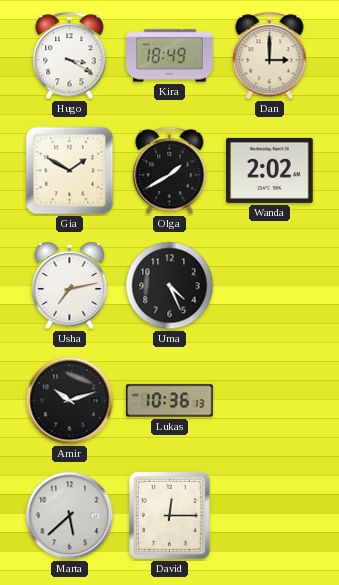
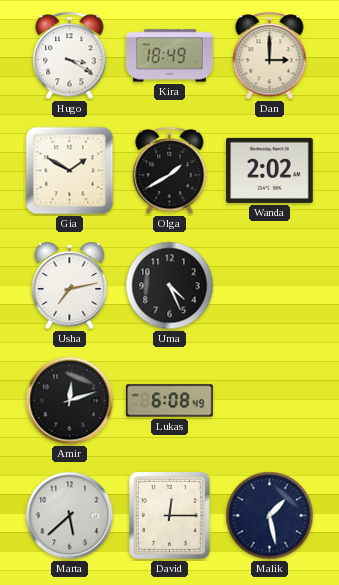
Amir: 10:12 -> 12:12 (70, 401)
Lukas: 10:36 -> 6:08 (170, 401)
Malik: none -> 1:28 (270, 516)
